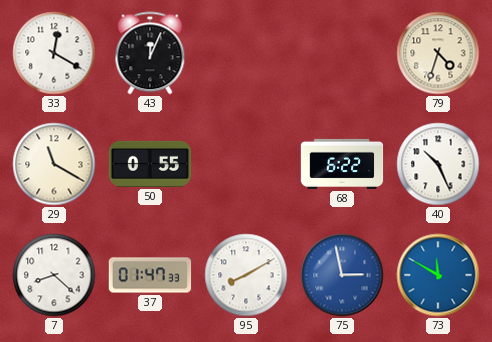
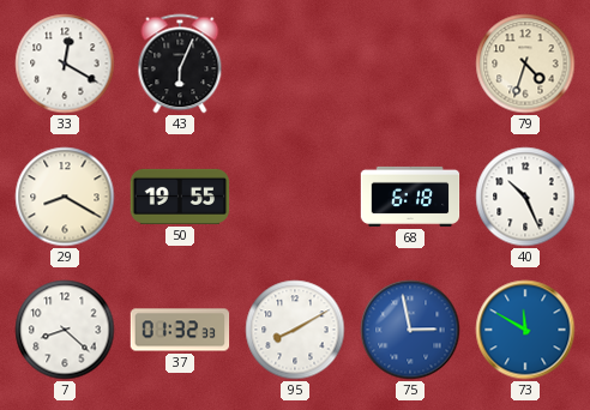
43: 12:04 -> 6:04 (180, 64)
29: 11:20 -> 8:20 (65, 197)
50: 0:55 -> 19:55 (180, 197)
68: 6:22 -> 6:18 (410, 197)
37: 01:47 -> 01:32 (180, 330)
